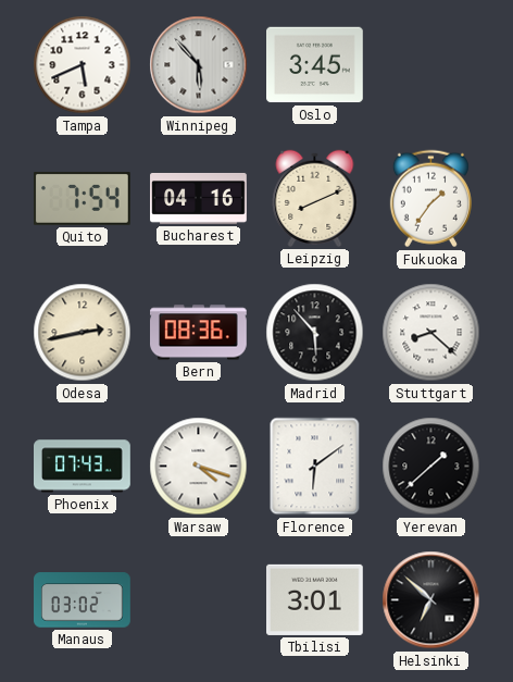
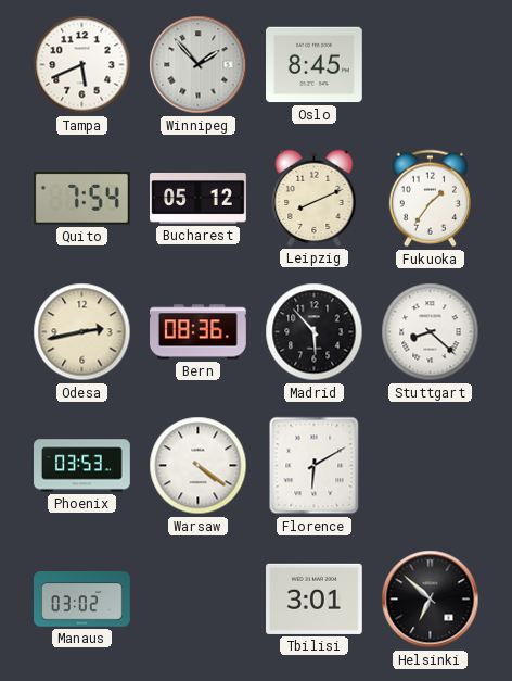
Winnipeg: 5:53 -> 1:53 (199, 65)
Oslo: 3:45 -> 8:45 (315, 65)
Bucharest: 04:16 -> 05:12 (199, 198)
Phoenix: 07:43 -> 03:53 (82, 466)
Warsaw: 4:18 -> 4:21 (199, 466)
Florence: 6:09 -> 6:10 (315, 466)
Yerevan: 1:38 -> none (431, 467)
